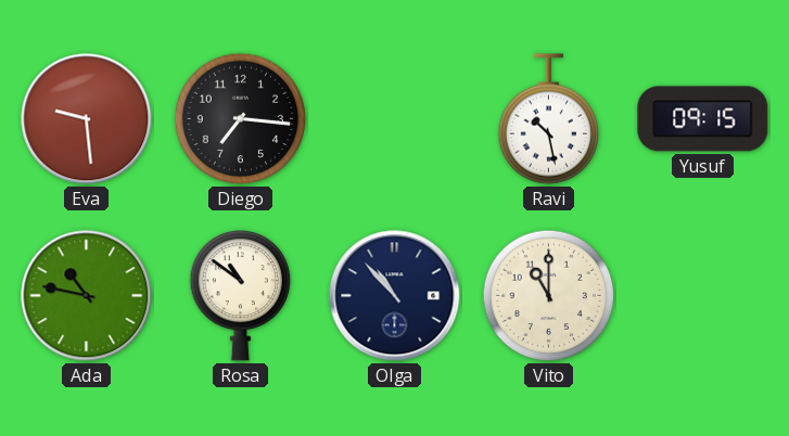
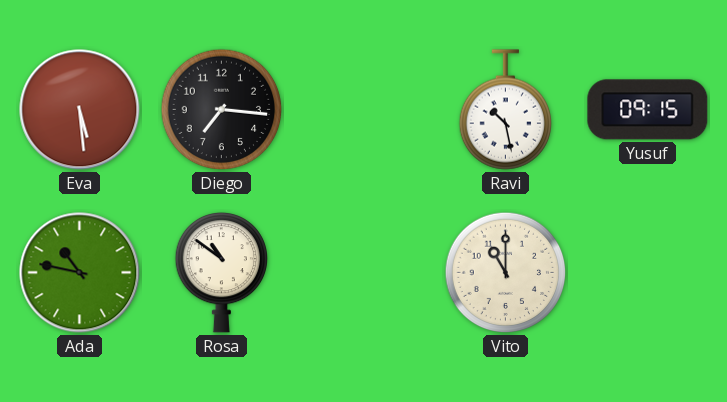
Eva: 9:29 -> 5:29 (80, 110)
Olga: 10:53 -> none (395, 296)
